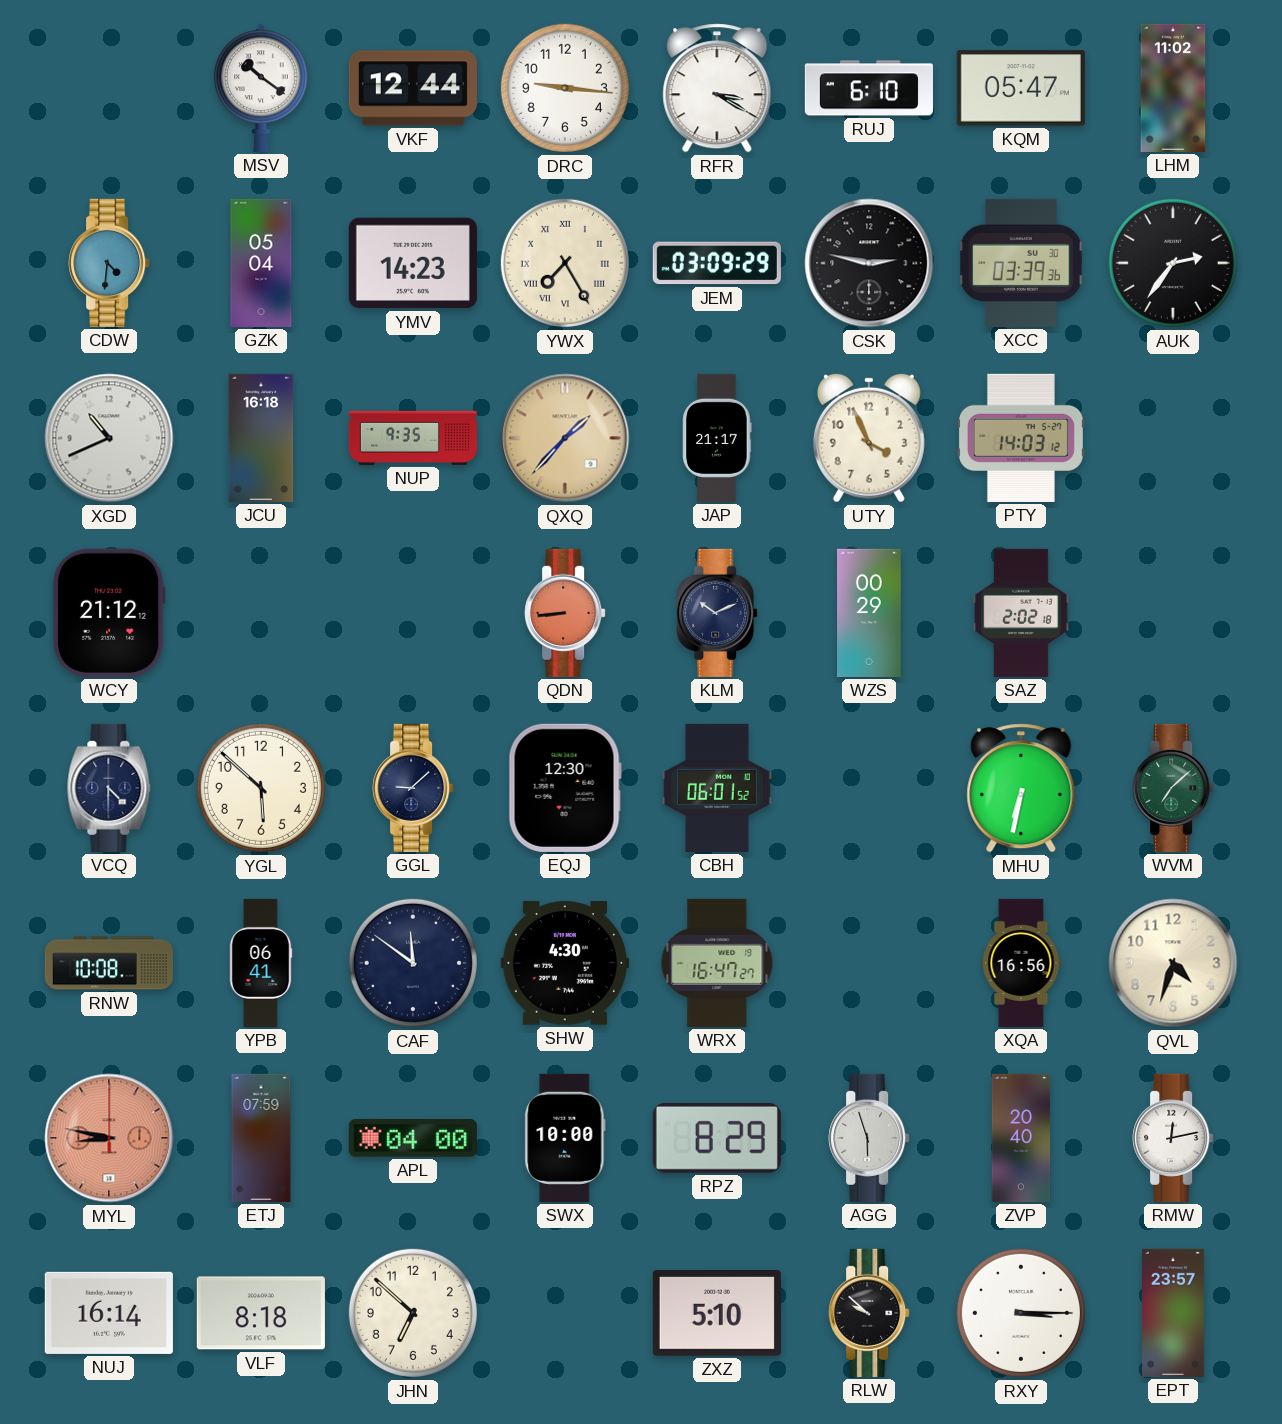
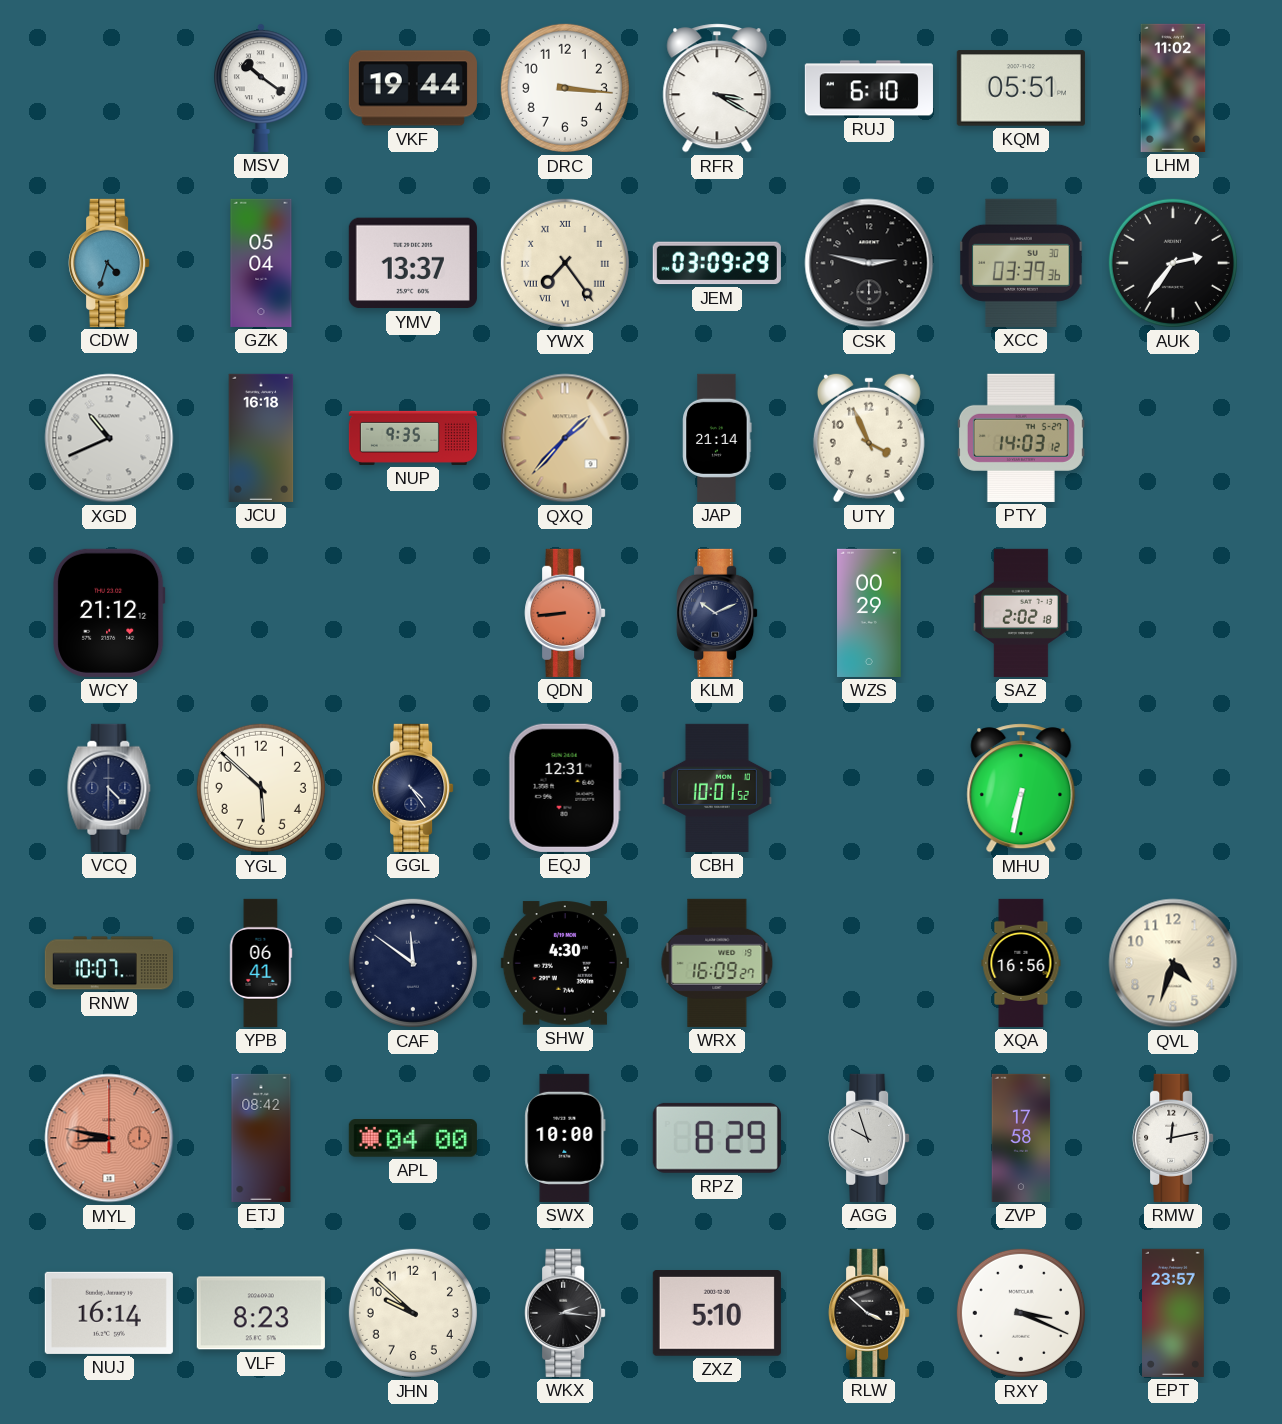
VKF: 12:44 -> 19:44 (413, 88)
DRC: 9:16 -> 3:16 (565, 88)
KQM: 05:47 -> 05:51 (1021, 88)
CDW: 4:31 -> 4:33 (109, 263)
YMV: 14:23 -> 13:37 (413, 263)
YWX: 7:25 -> 7:24 (565, 263)
JAP: 21:17 -> 21:14 (717, 438)
GGL: 9:08 -> 4:24 (413, 788)
EQJ: 12:30 -> 12:31 (565, 788)
CBH: 06:01 -> 10:01 (717, 788)
WVM: 7:08 -> none (1173, 788)
RNW: 10:08 -> 10:07 (109, 963)
WRX: 16:47 -> 16:09 (717, 963)
ETJ: 07:59 -> 08:42 (261, 1138)
AGG: 5:57 -> 9:57 (869, 1138)
ZVP: 20:40 -> 17:58 (1021, 1138)
VLF: 8:18 -> 8:23 (261, 1313)
JHN: 6:52 -> 9:52 (413, 1313)
WKX: none -> 2:16 (565, 1313)
RLW: 9:52 -> 3:52 (869, 1313)
RXY: 3:15 -> 3:19 (1021, 1313)
